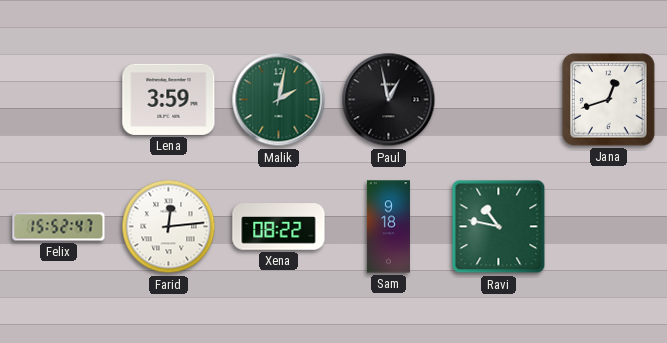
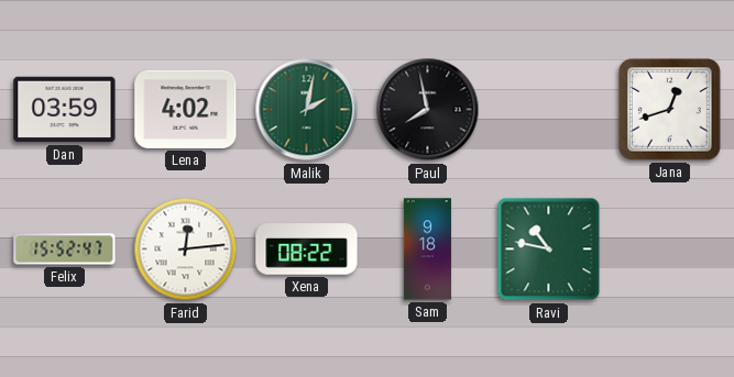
Dan: none -> 03:59 (65, 110)
Lena: 3:59 -> 4:02 (186, 109)
Paul: 12:58 -> 7:58 (428, 110)
